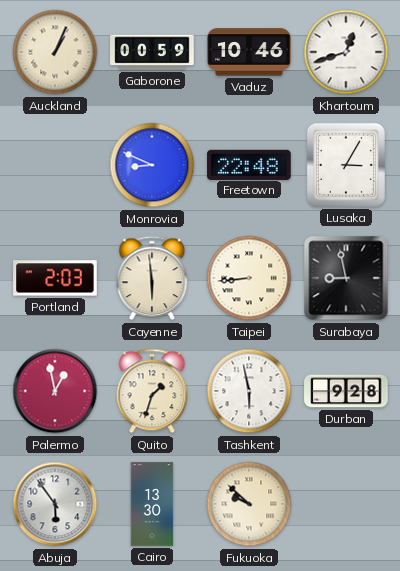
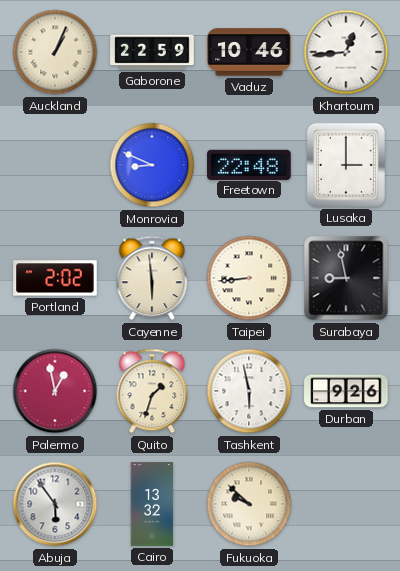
Gaborone: 00:59 -> 22:59 (152, 52)
Khartoum: 12:42 -> 12:44 (346, 52)
Lusaka: 3:05 -> 3:00 (346, 165)
Portland: 2:03 -> 2:02 (55, 278)
Durban: 9:28 -> 9:26 (346, 391)
Cairo: 13:30 -> 13:32 (152, 504)
